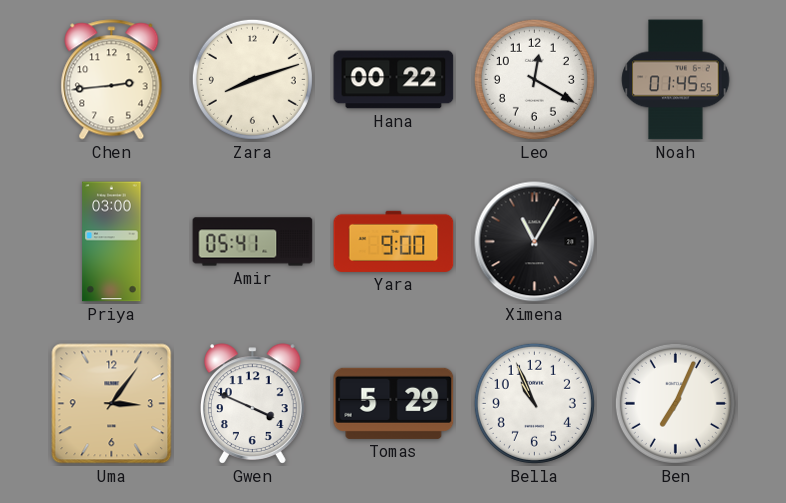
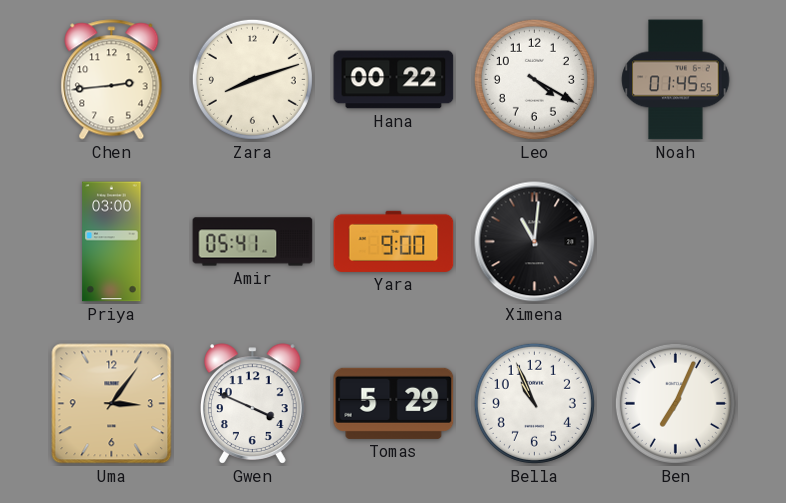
Leo: 12:20 -> 4:20 (534, 79)
Ximena: 11:05 -> 11:01 (535, 242)
